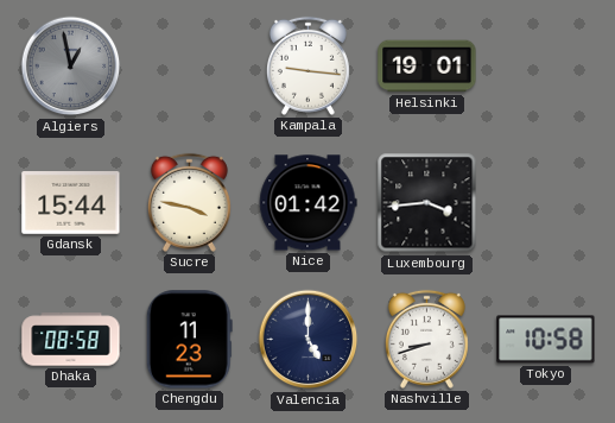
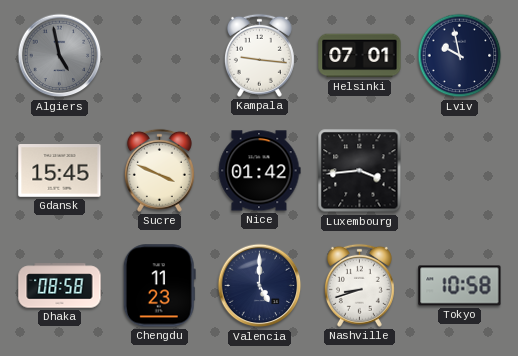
Algiers: 12:58 -> 4:58 (60, 56)
Helsinki: 19:01 -> 07:01 (360, 56)
Lviv: none -> 9:58 (460, 56)
Gdansk: 15:44 -> 15:45 (60, 171)
Sucre: 3:47 -> 3:49 (159, 170)
